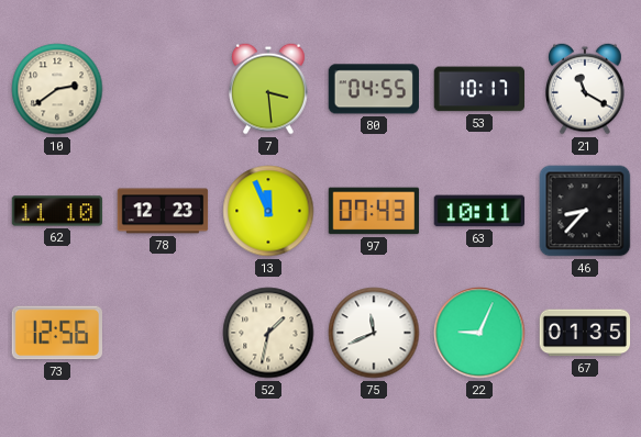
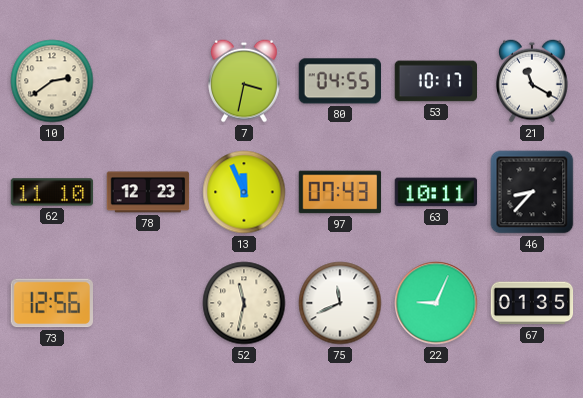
7: 3:29 -> 3:32 (245, 81)
52: 1:32 -> 11:32 (244, 303)
